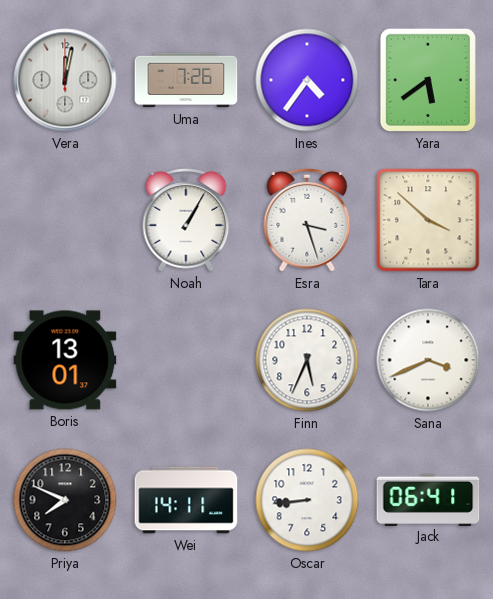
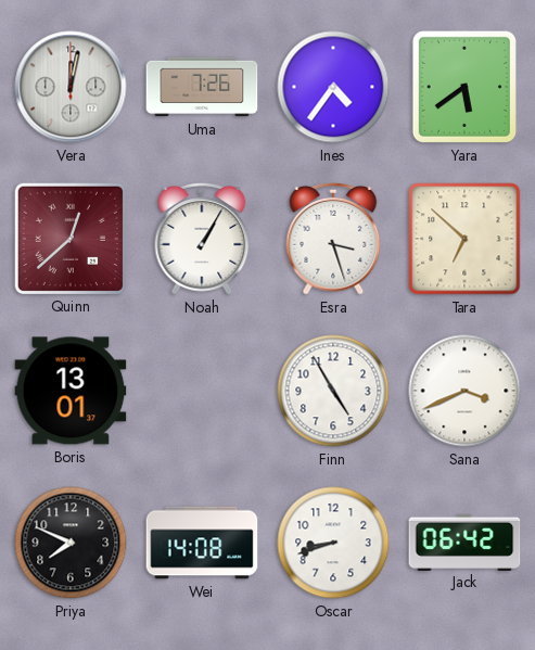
Quinn: none -> 12:38 (69, 238)
Tara: 3:52 -> 6:52 (464, 239)
Finn: 5:34 -> 4:55 (333, 391)
Wei: 14:11 -> 14:08 (202, 543)
Oscar: 8:44 -> 8:42 (333, 543)
Jack: 06:41 -> 06:42 (464, 541)
